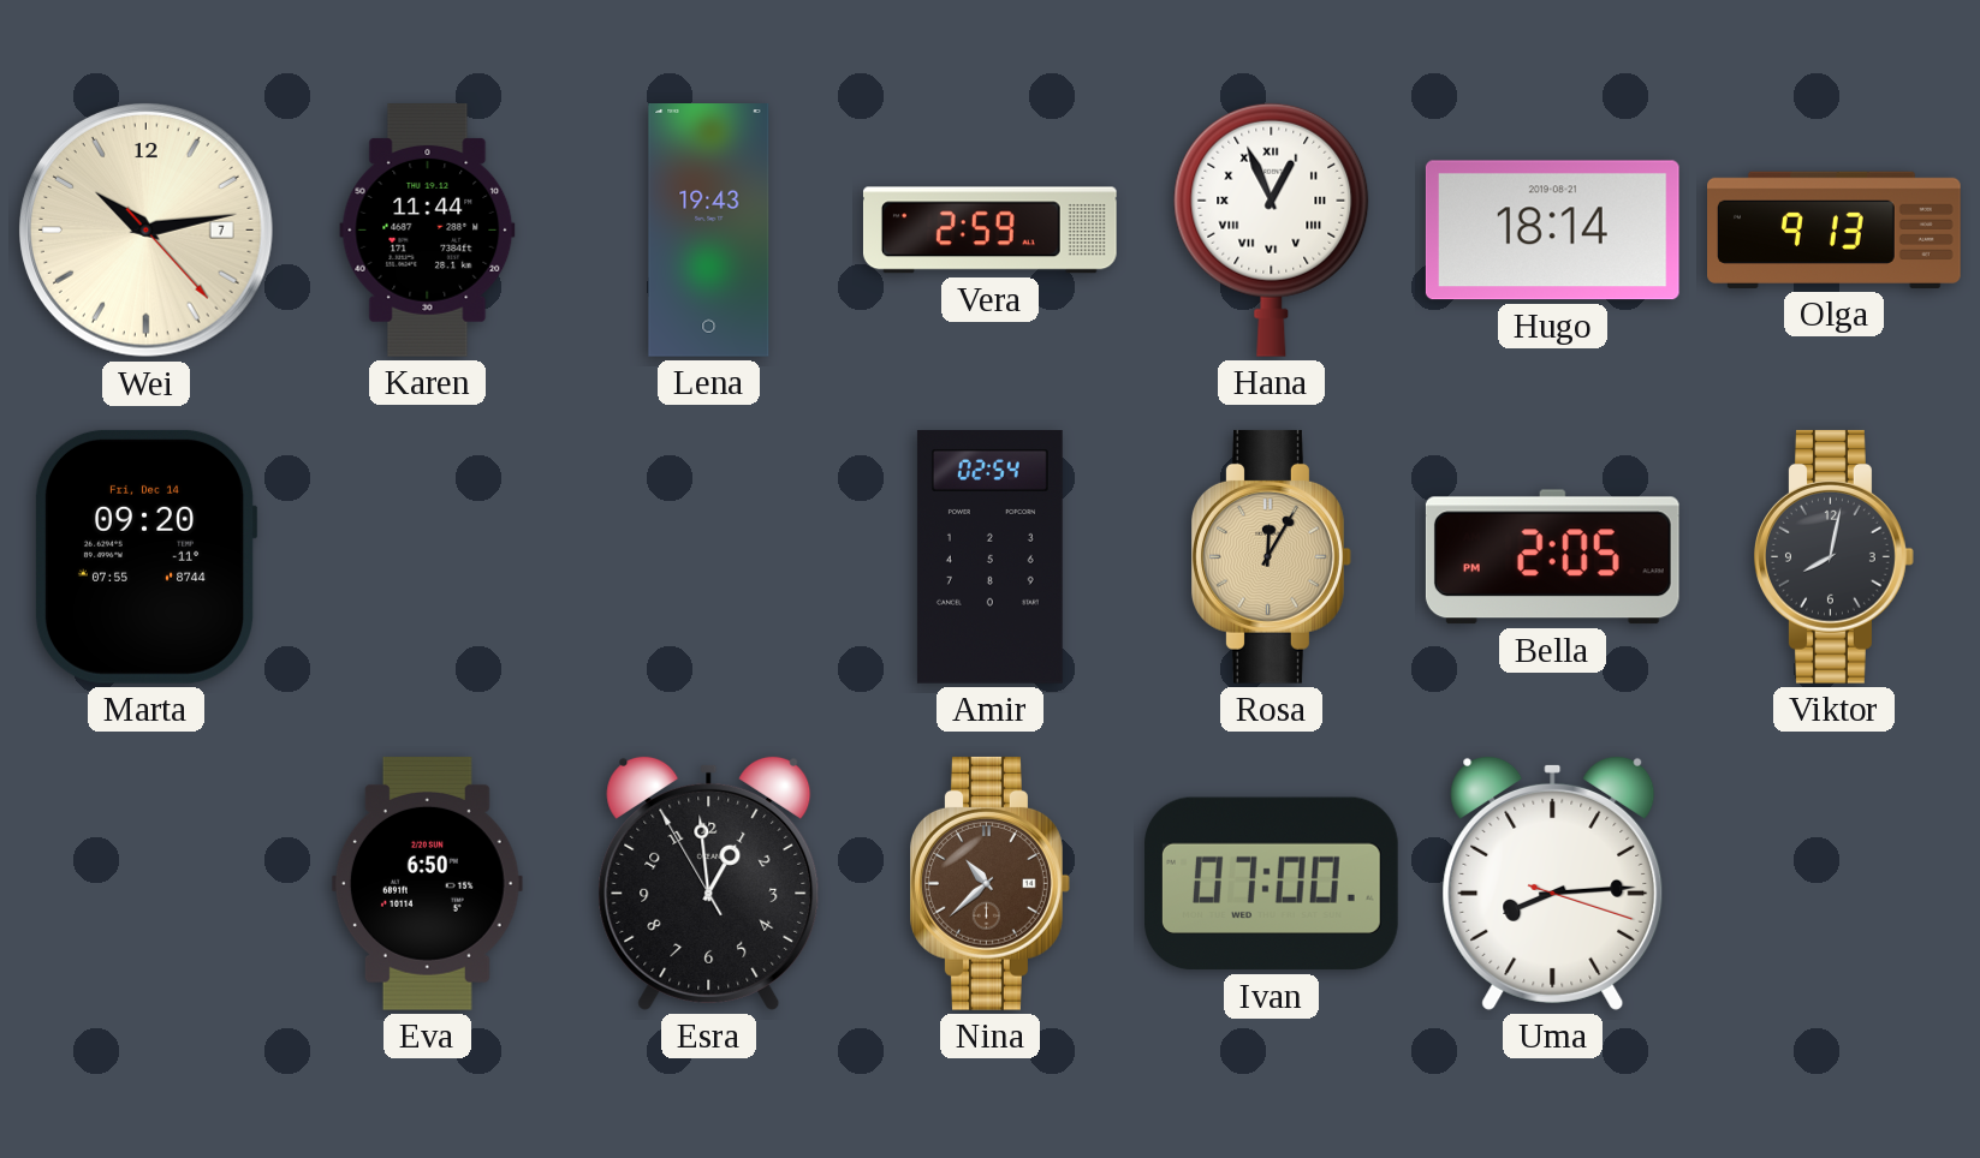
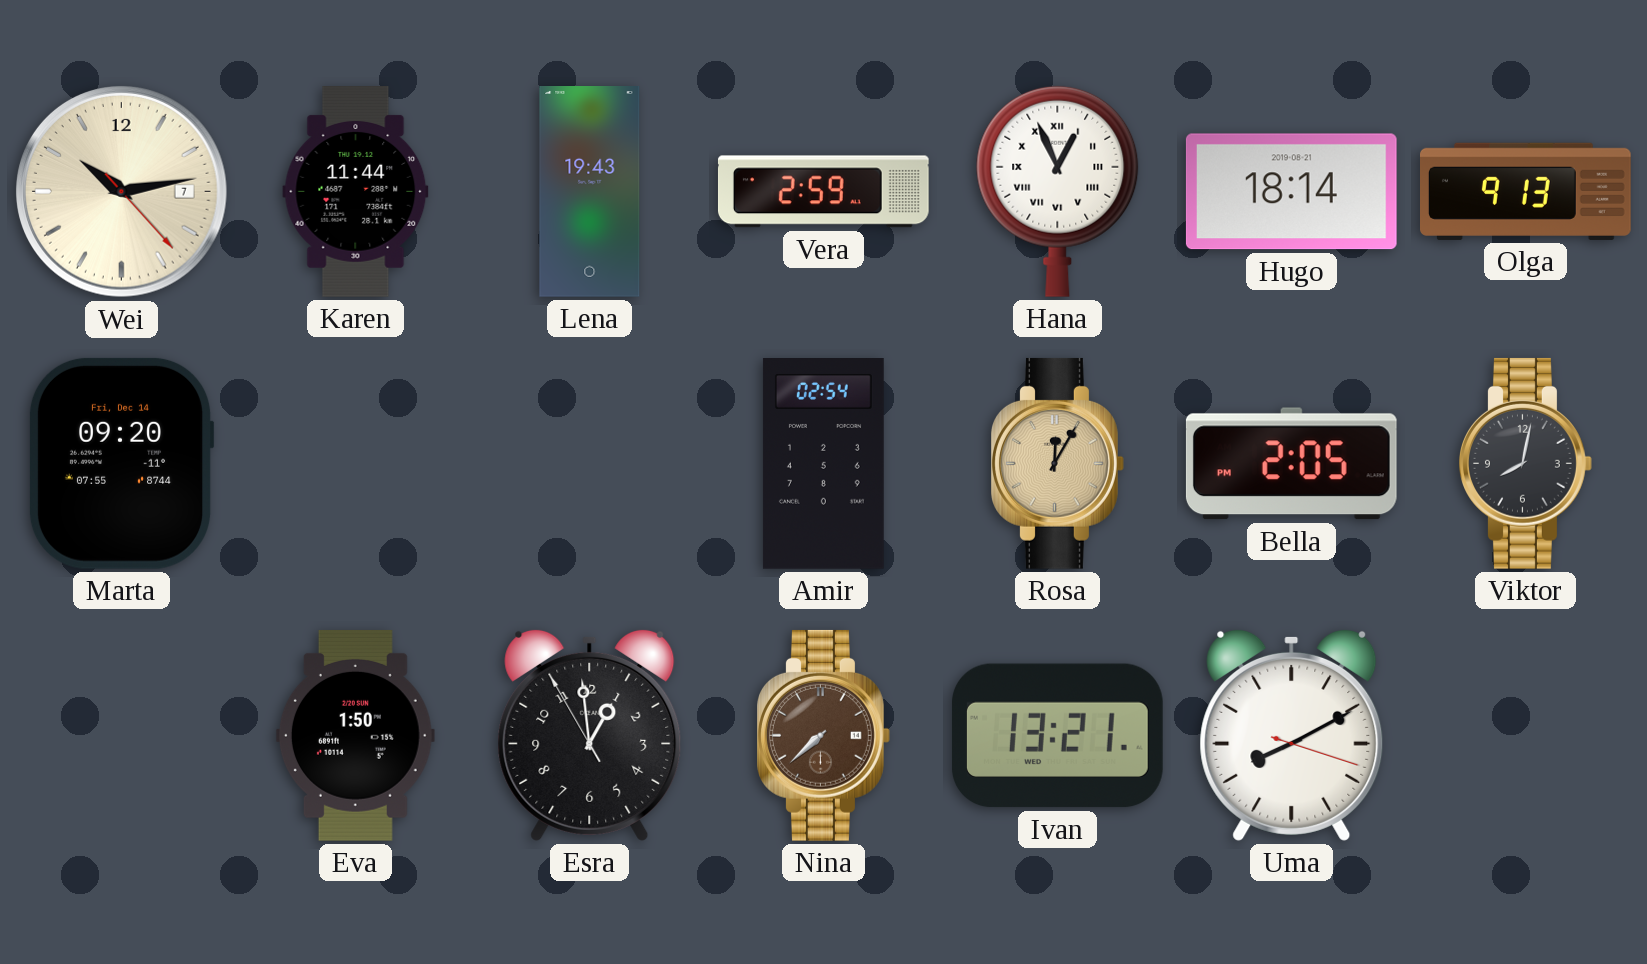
Eva: 6:50 -> 1:50 (355, 735)
Nina: 10:38 -> 7:38 (824, 735)
Ivan: 07:00 -> 13:21 (1057, 736)
Uma: 8:14 -> 8:10 (1292, 735)
